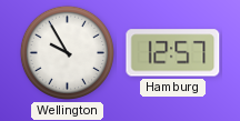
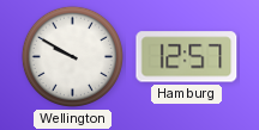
Wellington: 9:55 -> 9:50 (72, 56)
